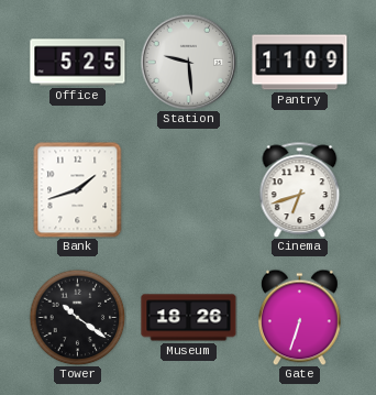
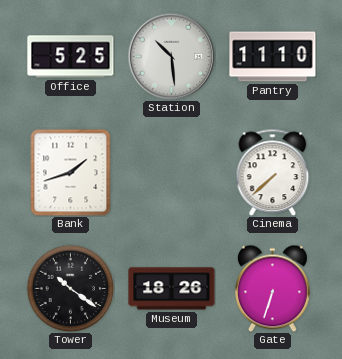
Station: 9:29 -> 10:29 (171, 56)
Pantry: 11:09 -> 11:10 (273, 57)
Cinema: 6:42 -> 7:38 (273, 172)
